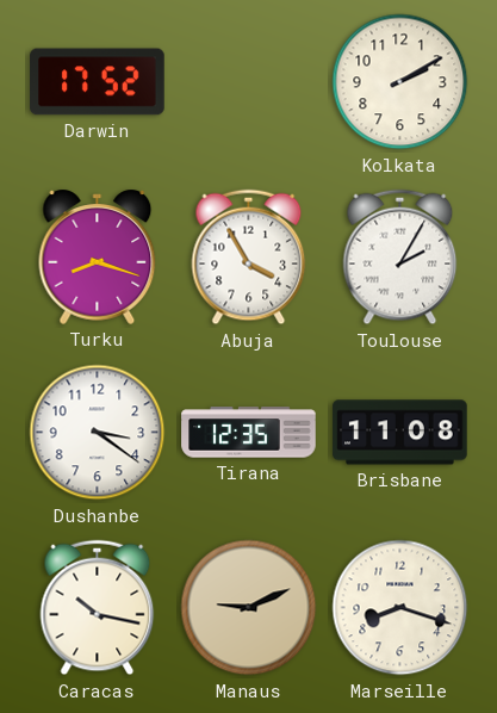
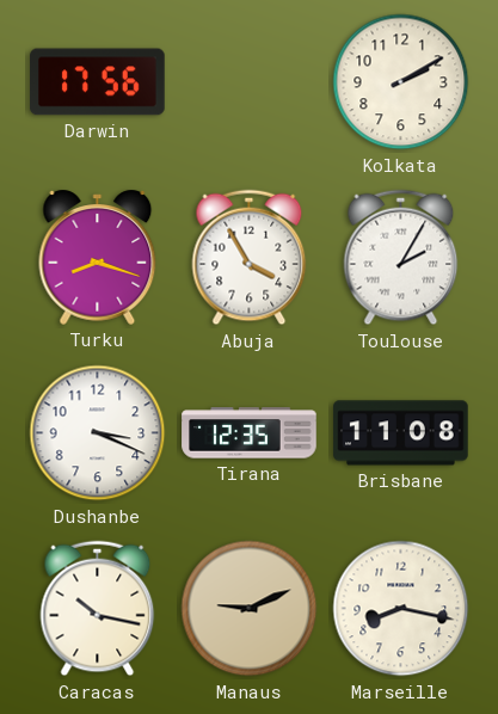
Darwin: 17:52 -> 17:56 (98, 82)
Dushanbe: 3:21 -> 3:19 (98, 433)
Marseille: 8:18 -> 8:17 (401, 609)
